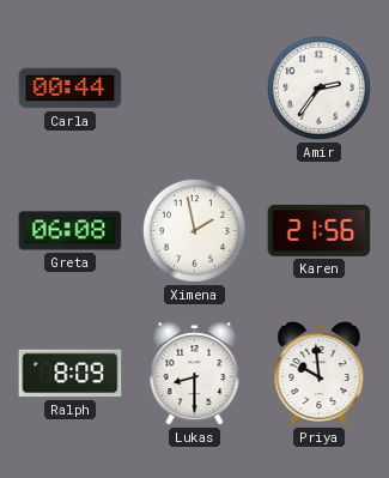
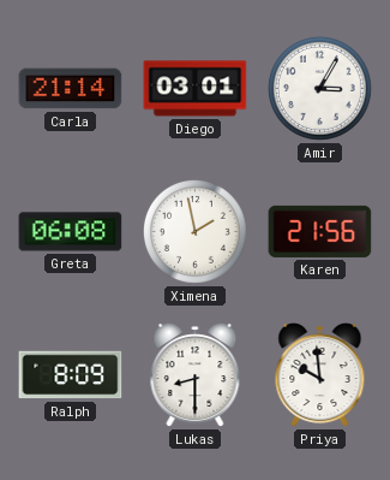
Carla: 00:44 -> 21:14 (71, 89)
Diego: none -> 03:01 (196, 89)
Amir: 2:36 -> 3:05 (319, 88)
